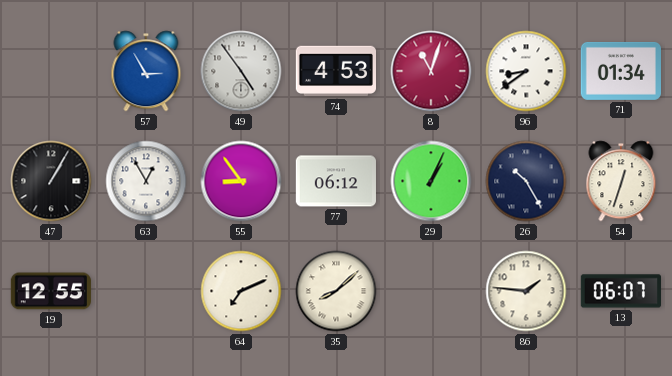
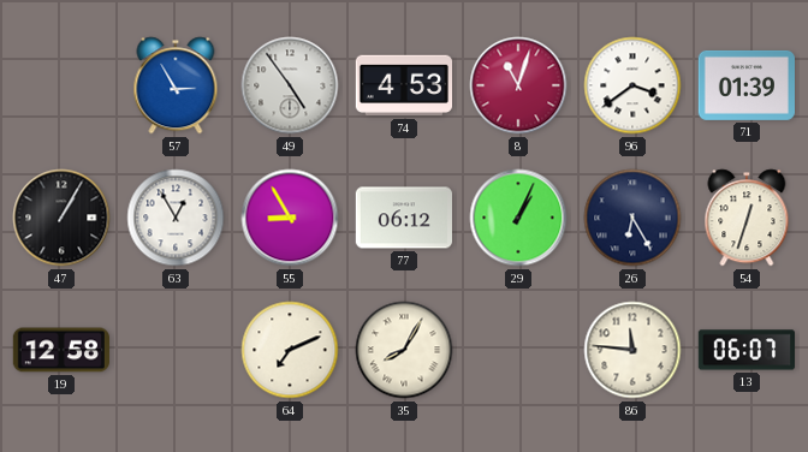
96: 8:39 -> 3:39 (632, 85)
71: 01:34 -> 01:39 (745, 85)
55: 8:54 -> 8:55 (290, 218)
26: 10:25 -> 6:25 (632, 218)
19: 12:55 -> 12:58 (61, 350)
35: 8:08 -> 8:05 (404, 350)
86: 1:46 -> 11:46 (632, 350)
